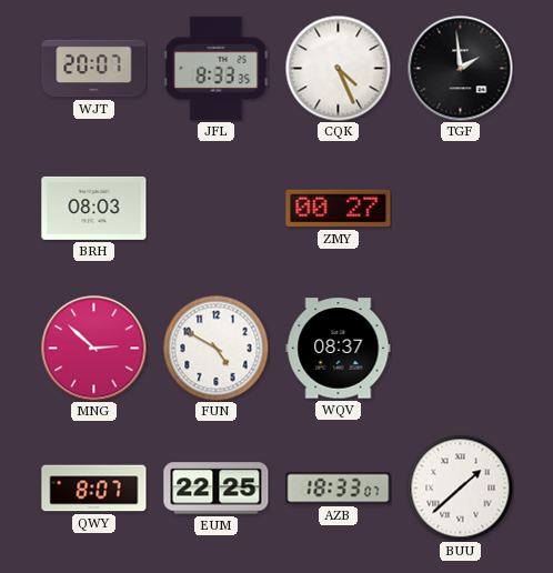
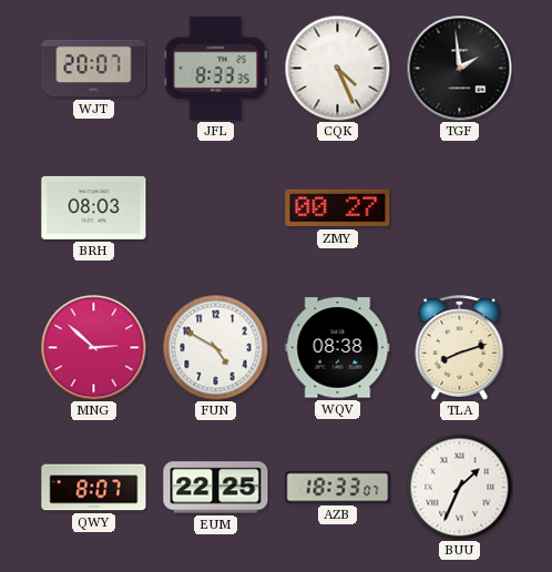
WQV: 08:37 -> 08:38 (338, 348)
TLA: none -> 8:12 (460, 347)
BUU: 1:38 -> 1:34 (459, 487)
